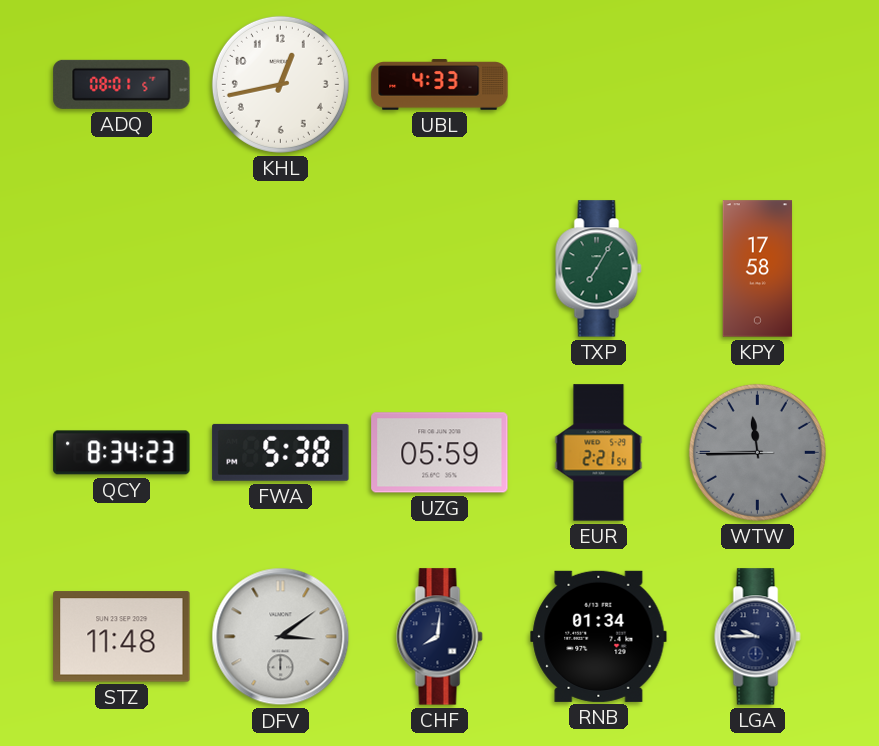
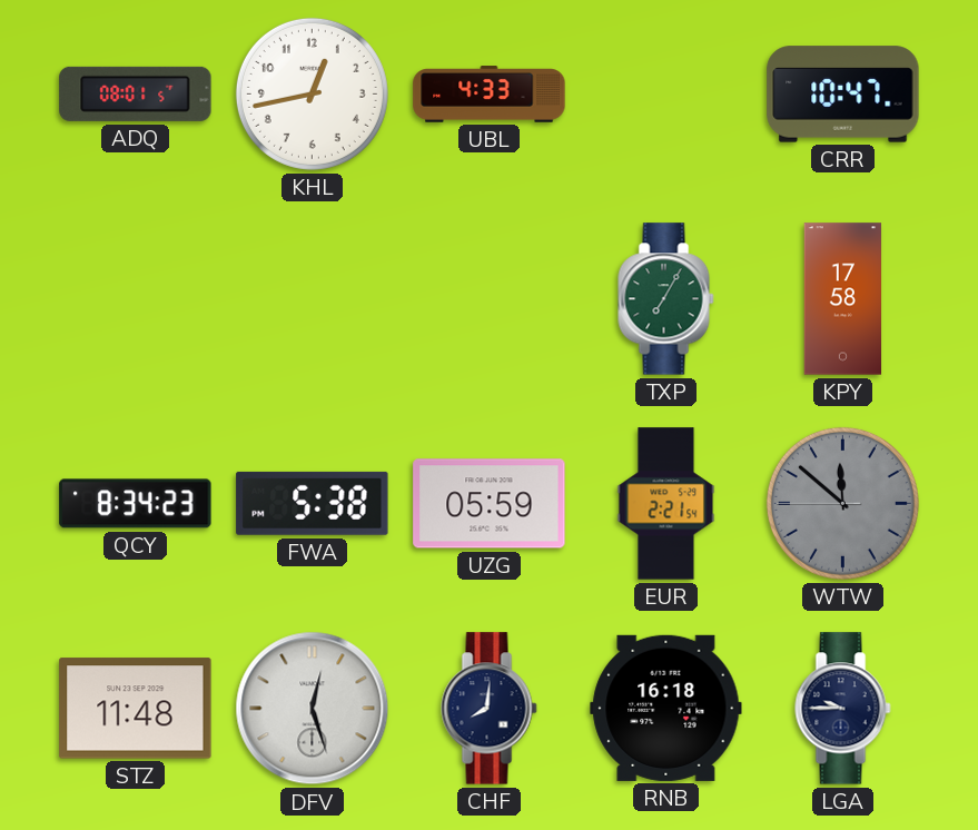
CRR: none -> 10:47 (843, 95)
WTW: 11:44 -> 11:51 (842, 503)
DFV: 3:09 -> 12:27 (313, 709)
RNB: 01:34 -> 16:18 (666, 708)
